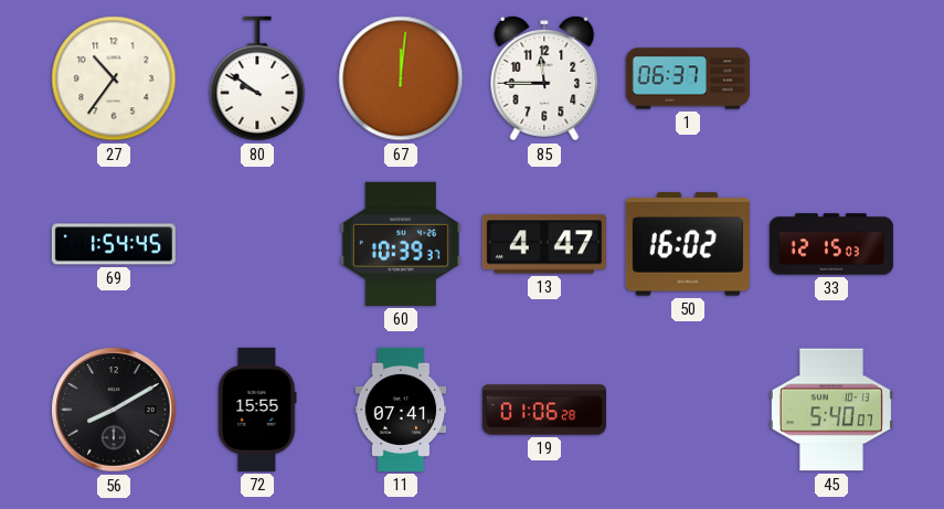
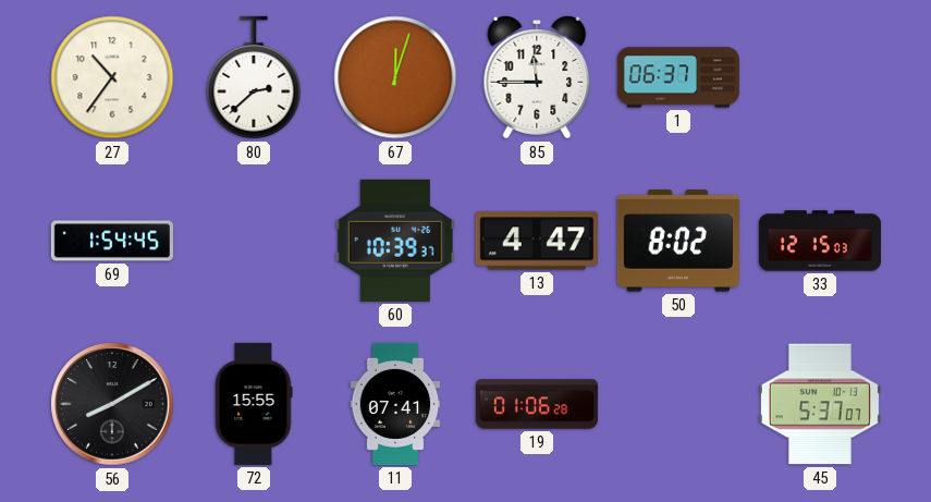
80: 9:51 -> 2:38 (254, 77)
67: 12:01 -> 12:03 (395, 77)
50: 16:02 -> 8:02 (678, 241)
45: 5:40 -> 5:37 (820, 404)
